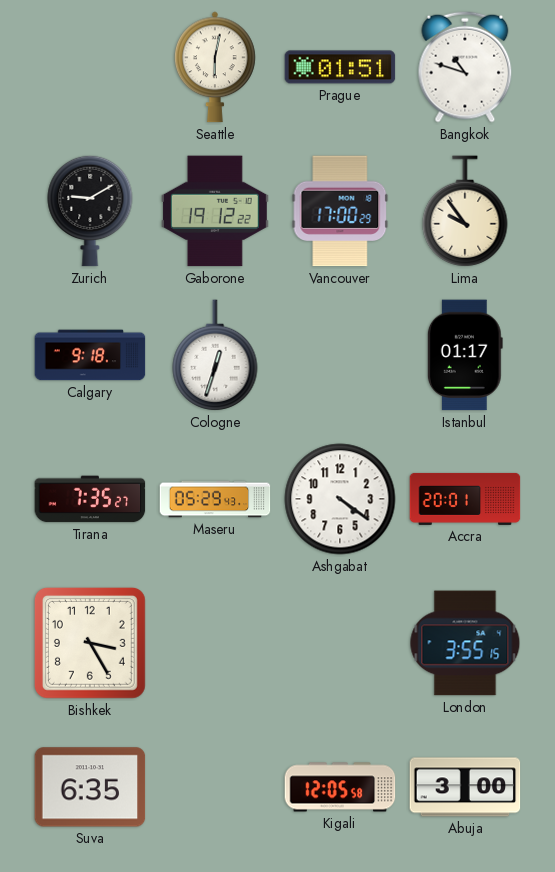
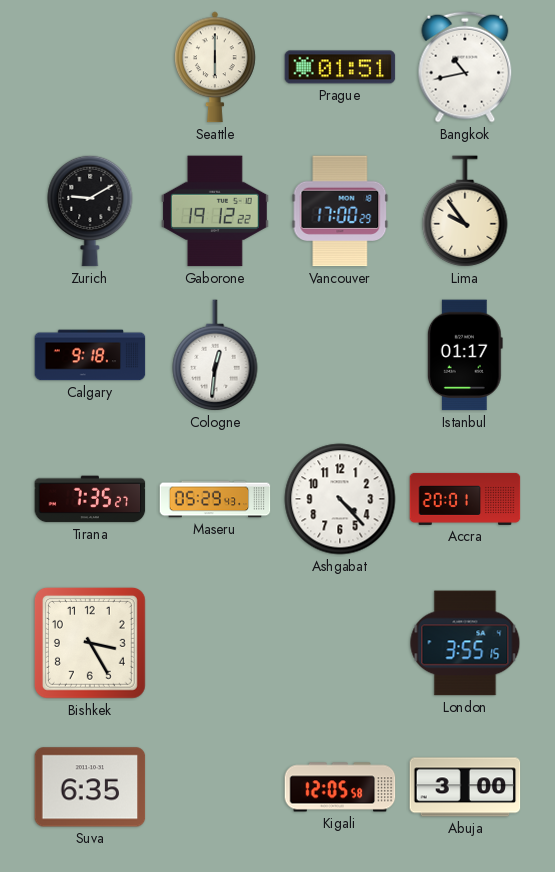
Seattle: 6:02 -> 6:00 (216, 67)
Bangkok: 10:48 -> 10:43 (465, 67)
Cologne: 12:33 -> 12:31 (215, 355)
Ashgabat: 4:21 -> 4:23 (340, 499)
